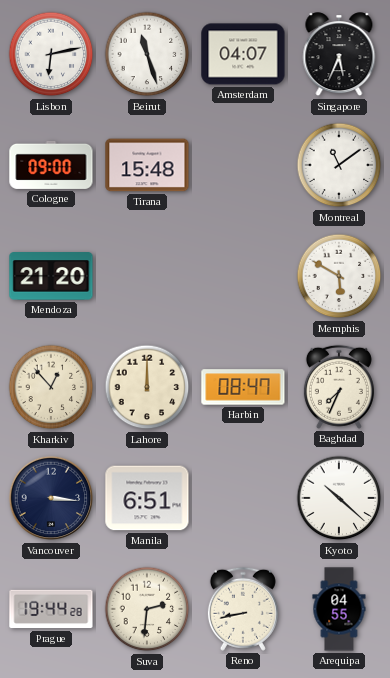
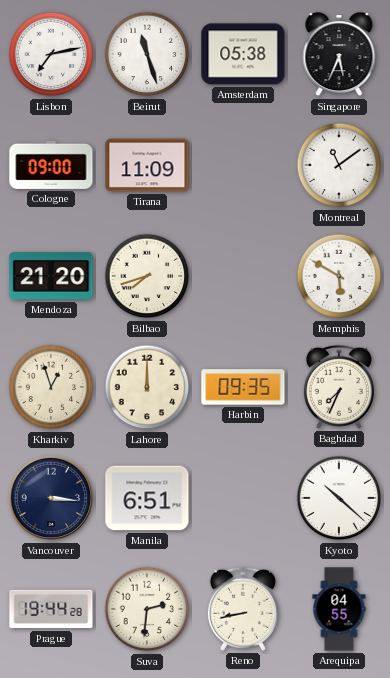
Lisbon: 6:13 -> 7:13 (51, 54)
Amsterdam: 04:07 -> 05:38 (243, 54)
Tirana: 15:48 -> 11:09 (147, 165)
Bilbao: none -> 7:42 (147, 276)
Kharkiv: 12:53 -> 12:57 (51, 387)
Harbin: 08:47 -> 09:35 (243, 387)
